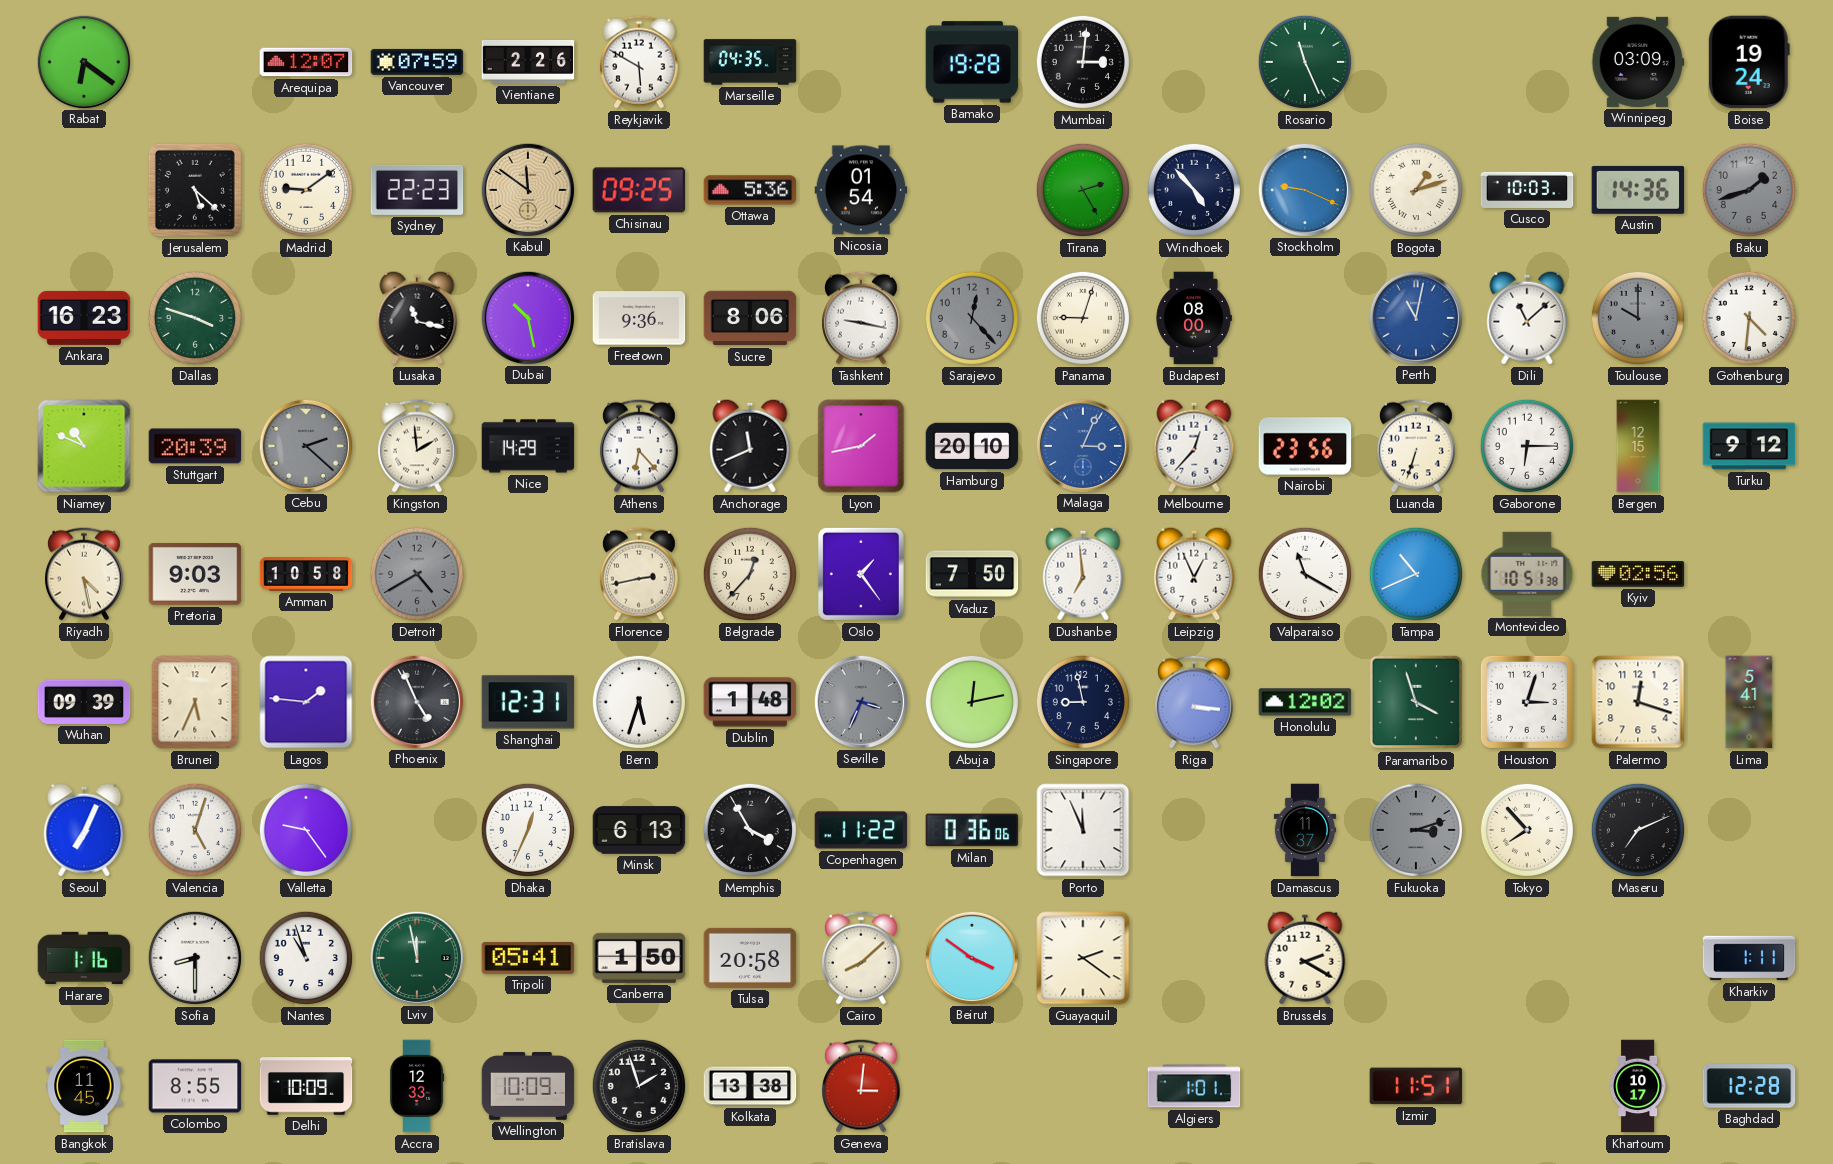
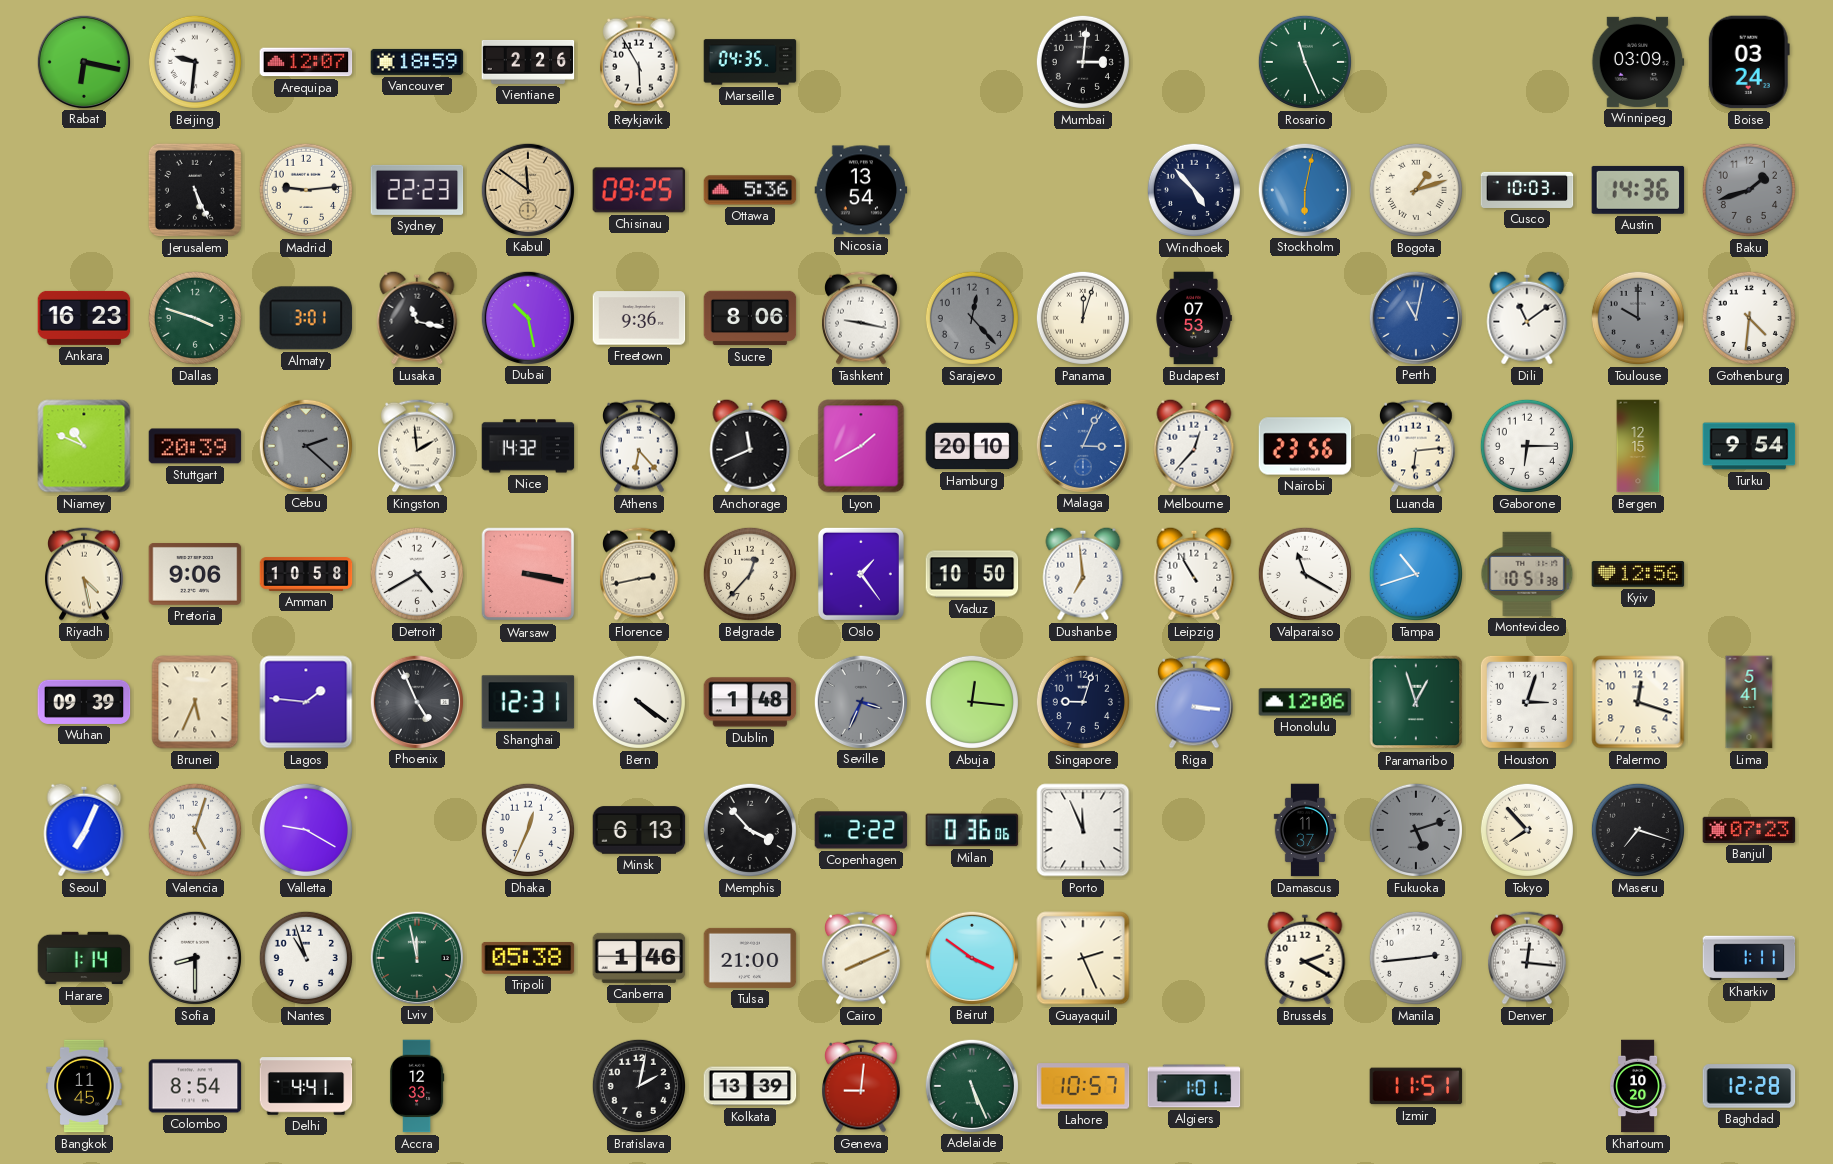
Rabat: 6:21 -> 6:17 (83, 61)
Beijing: none -> 9:31 (195, 62)
Vancouver: 07:59 -> 18:59 (417, 62)
Reykjavik: 5:50 -> 5:55 (640, 62)
Bamako: 19:28 -> none (972, 62)
Boise: 19:24 -> 03:24 (1749, 62)
Jerusalem: 5:22 -> 5:26 (195, 190)
Madrid: 9:09 -> 9:14 (306, 190)
Nicosia: 01:54 -> 13:54 (861, 190)
Tirana: 2:25 -> none (1083, 190)
Stockholm: 9:19 -> 6:02 (1304, 189)
Almaty: none -> 3:01 (306, 318)
Panama: 9:03 -> 12:03 (1083, 318)
Budapest: 08:00 -> 07:53 (1194, 318)
Dili: 11:08 -> 11:09 (1527, 318)
Nice: 14:29 -> 14:32 (528, 446)
Lyon: 1:43 -> 1:40 (861, 446)
Luanda: 6:33 -> 6:14 (1417, 446)
Turku: 9:12 -> 9:54 (1749, 446)
Pretoria: 9:03 -> 9:06 (195, 575)
Detroit dial: grey -> white (417, 574)
Warsaw: none -> 3:17 (528, 574)
Vaduz: 7:50 -> 10:50 (972, 574)
Leipzig: 12:56 -> 10:55 (1194, 574)
Tampa: 10:41 -> 10:42 (1416, 574)
Kyiv: 02:56 -> 12:56 (1638, 574)
Bern: 5:33 -> 4:21 (639, 702)
Abuja: 12:13 -> 12:16 (972, 702)
Singapore: 8:58 -> 9:03 (1083, 702)
Honolulu: 12:02 -> 12:06 (1305, 702)
Paramaribo: 3:57 -> 12:57 (1416, 702)
Valletta: 9:24 -> 9:20 (306, 830)
Memphis: 3:55 -> 3:53 (750, 830)
Copenhagen: 11:22 -> 2:22 (861, 830)
Fukuoka: 3:12 -> 5:12 (1416, 830)
Maseru: 7:11 -> 7:18 (1638, 830)
Banjul: none -> 07:23 (1749, 830)
Harare: 1:16 -> 1:14 (84, 958)
Tripoli: 05:41 -> 05:38 (528, 958)
Canberra: 1:50 -> 1:46 (639, 958)
Tulsa: 20:58 -> 21:00 (750, 958)
Cairo: 8:08 -> 8:11 (862, 958)
Guayaquil: 2:21 -> 2:26 (1083, 958)
Manila: none -> 2:44 (1416, 958)
Denver: none -> 12:16 (1528, 958)
Colombo: 8:55 -> 8:54 (195, 1086)
Delhi: 10:09 -> 4:41 (306, 1086)
Wellington: 10:09 -> none (528, 1086)
Bratislava: 1:57 -> 2:02 (639, 1086)
Kolkata: 13:38 -> 13:39 (750, 1086)
Geneva: 3:01 -> 9:01 (862, 1086)
Adelaide: none -> 5:26 (971, 1085)
Lahore: none -> 10:57 (1083, 1086)
Khartoum: 10:17 -> 10:20 (1639, 1086)
